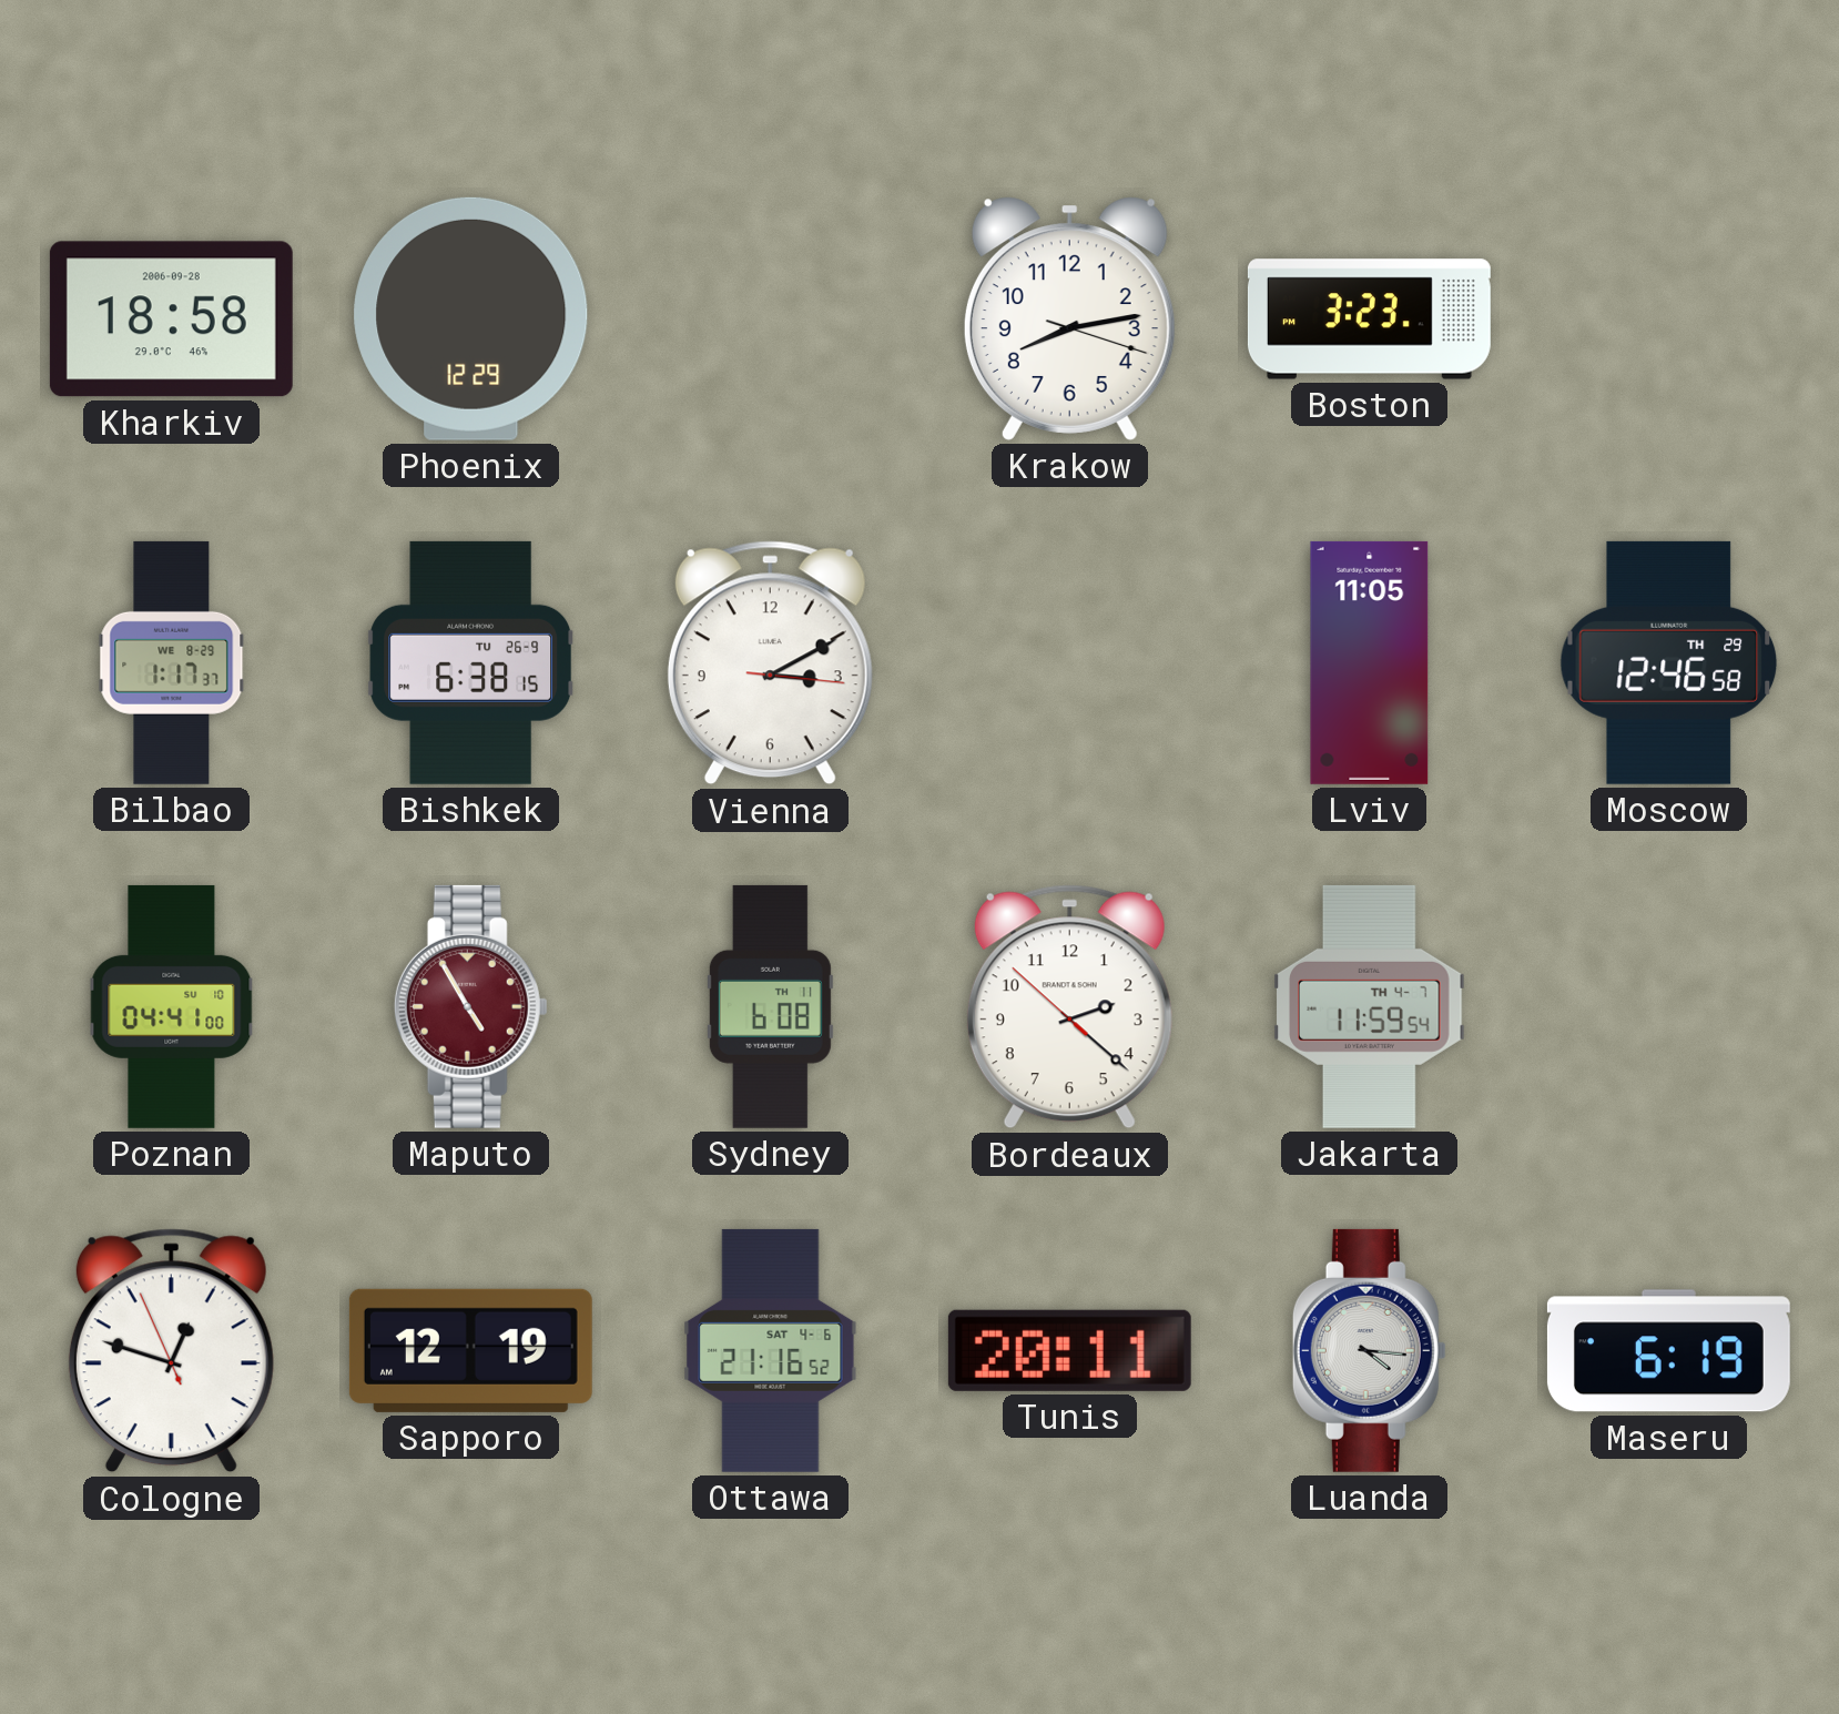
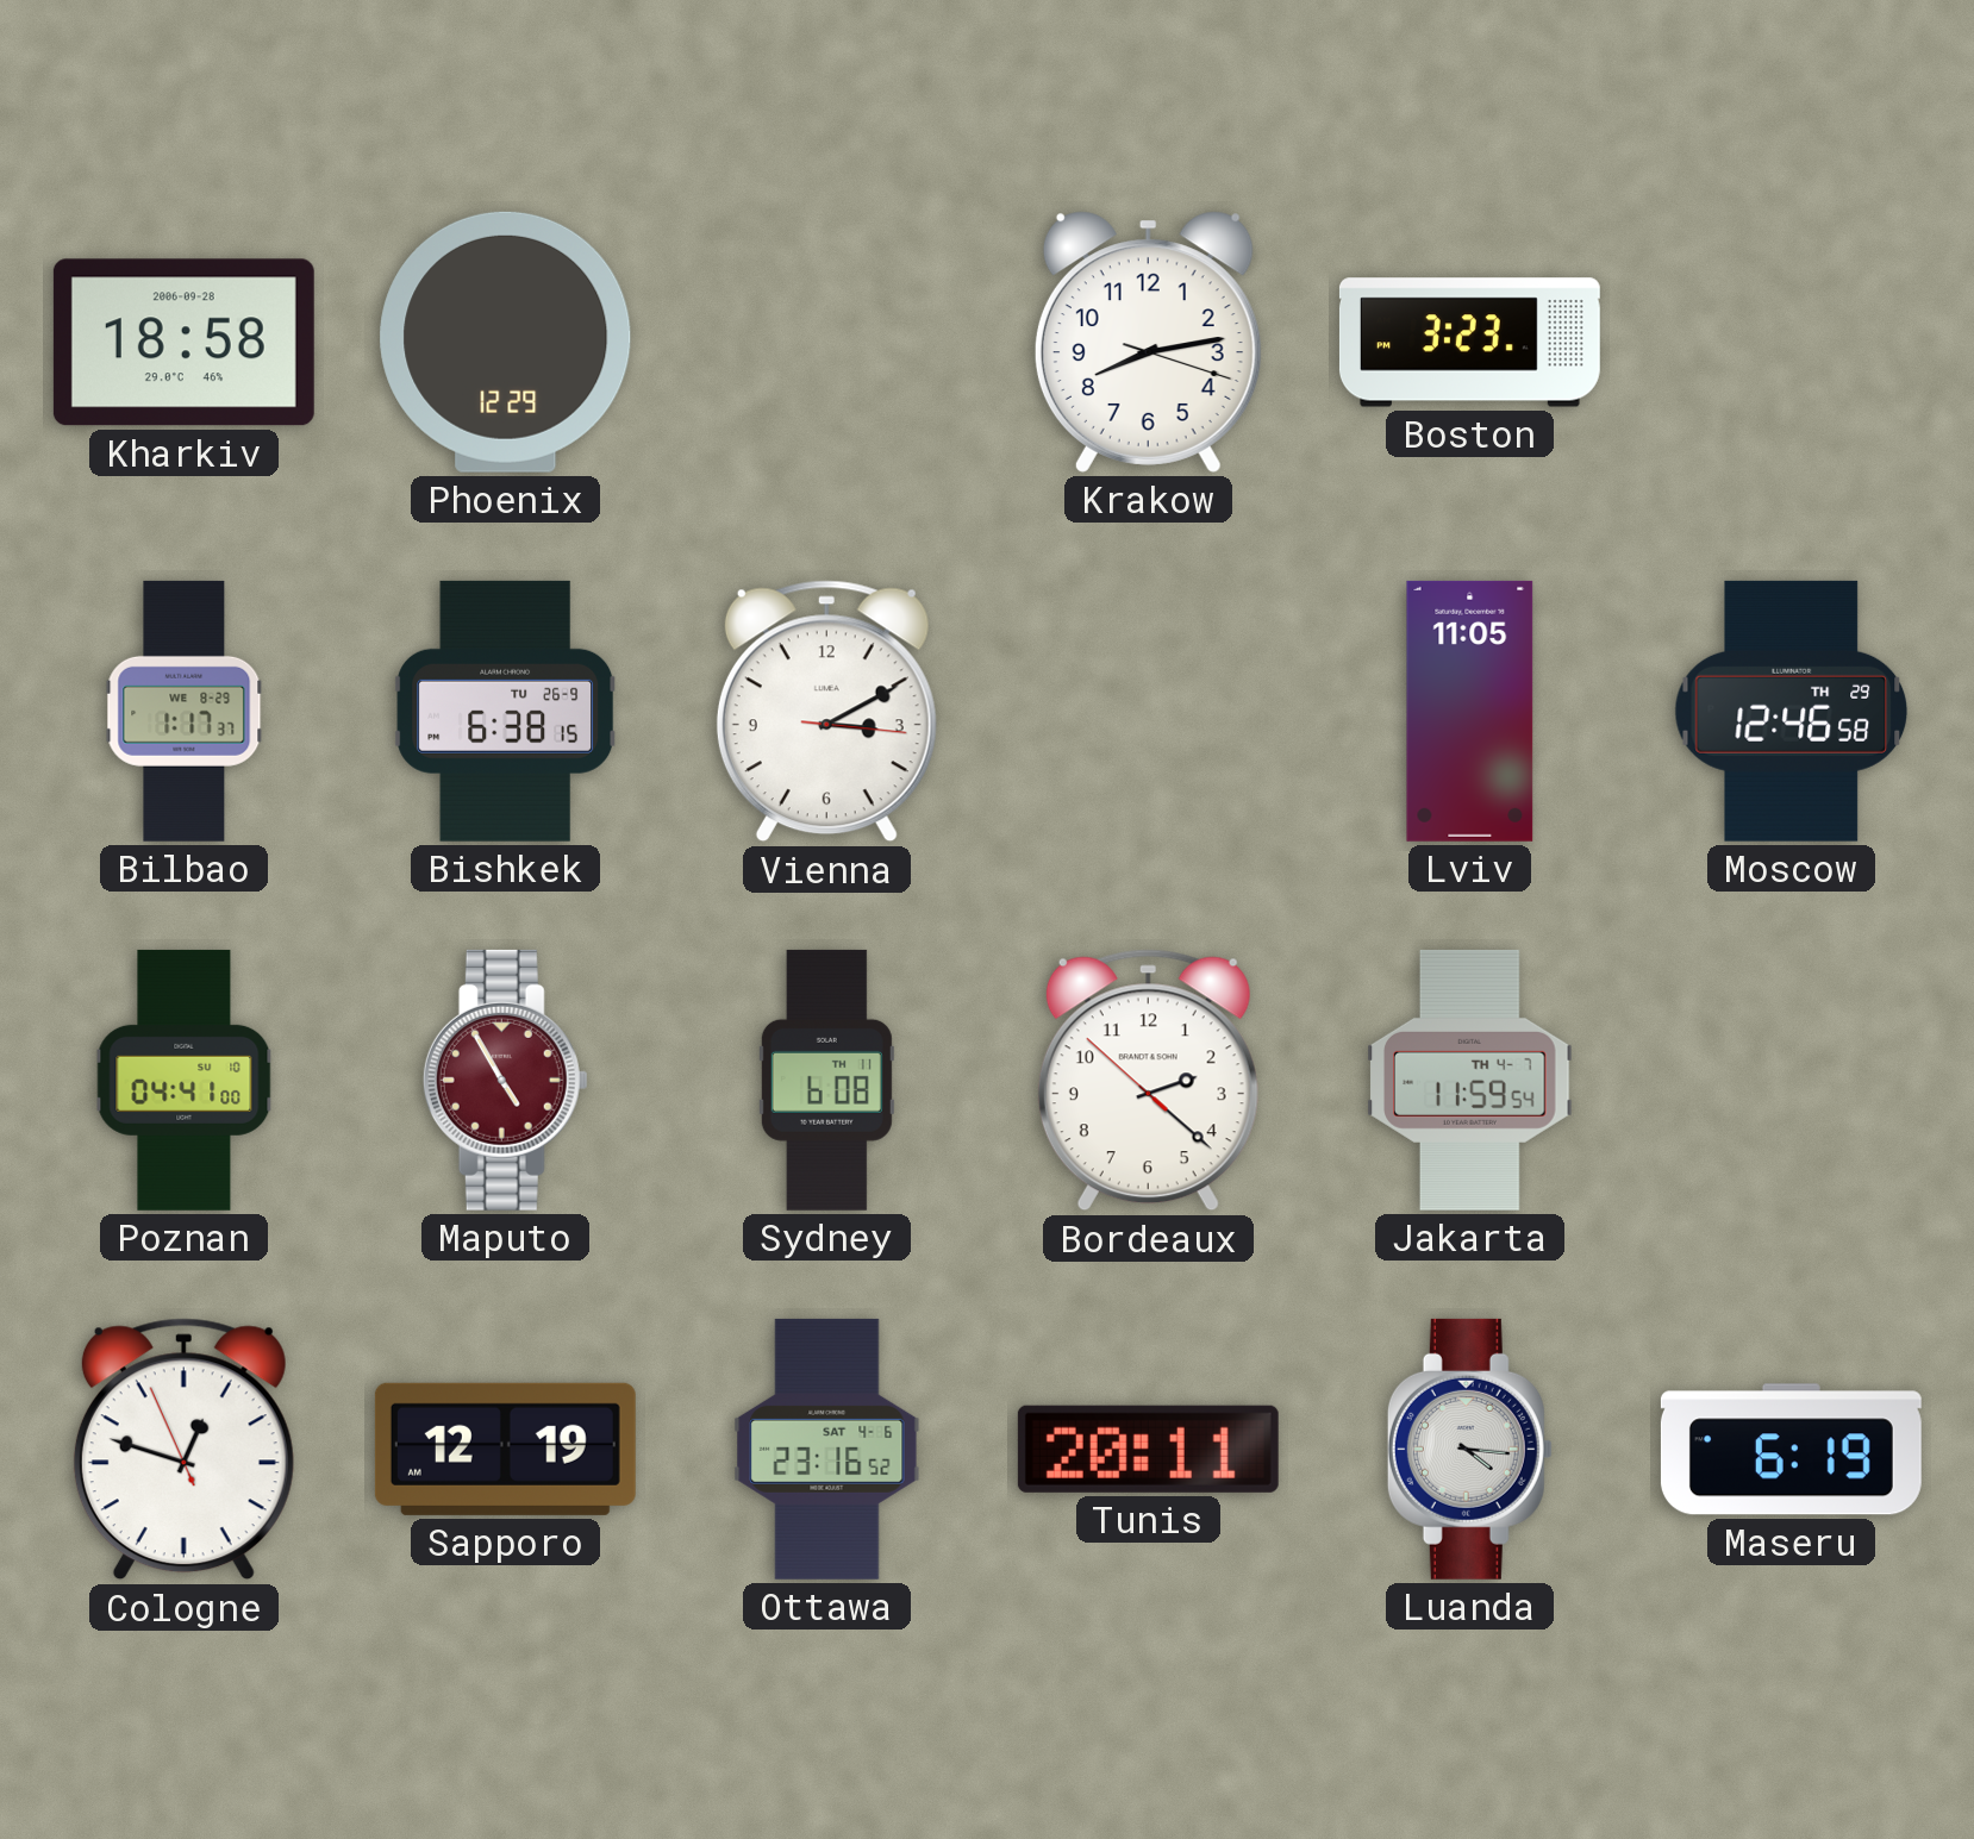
Ottawa: 21:16 -> 23:16 (827, 1449)
